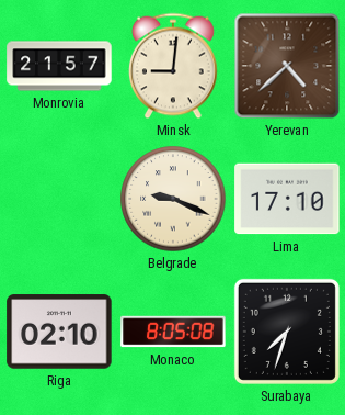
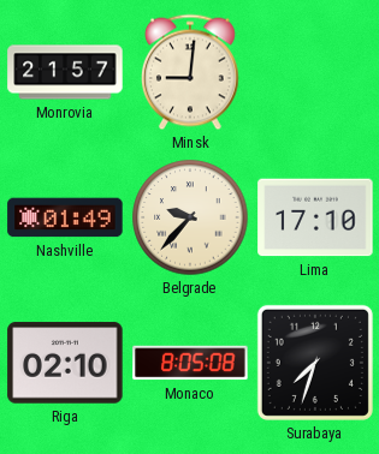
Yerevan: 4:38 -> none (287, 66)
Nashville: none -> 01:49 (65, 217)
Belgrade: 9:19 -> 9:37 (190, 217)
